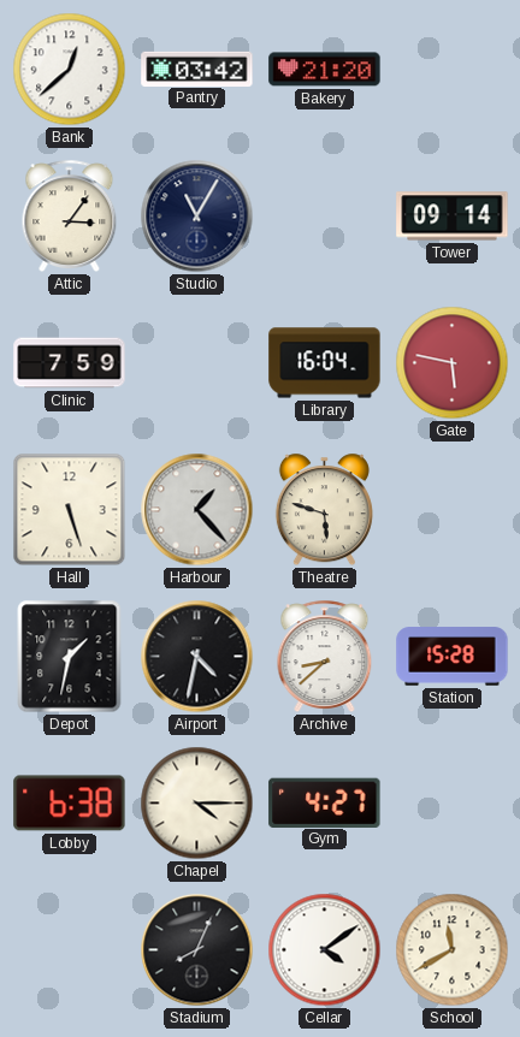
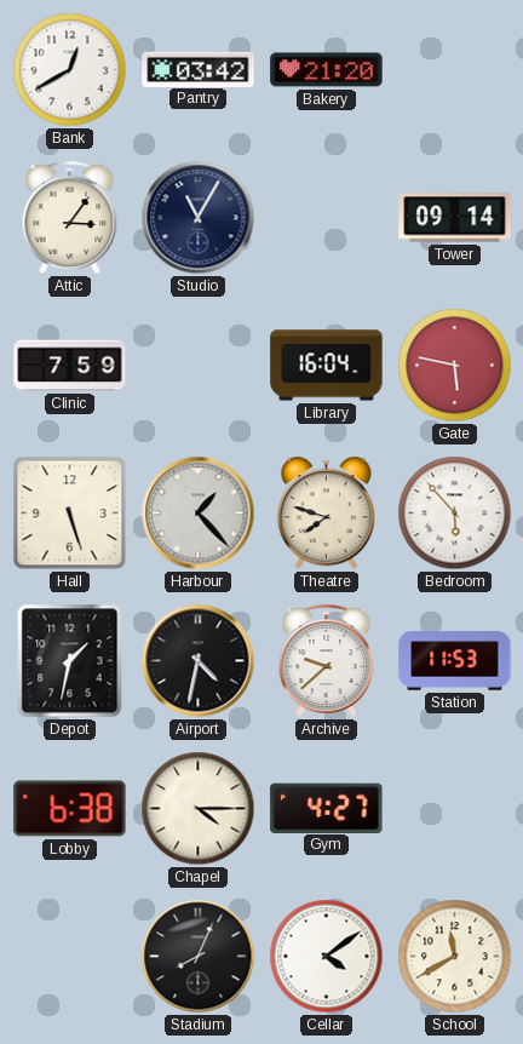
Bank: 12:38 -> 12:40 (70, 70)
Theatre: 5:48 -> 7:48 (326, 514)
Bedroom: none -> 5:53 (455, 514)
Archive: 8:38 -> 9:38 (327, 660)
Station: 15:28 -> 11:53 (455, 661)
